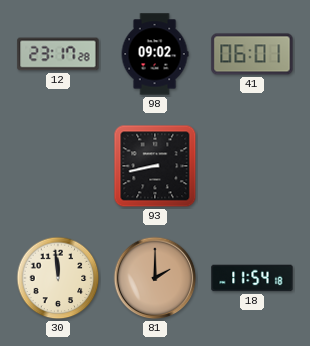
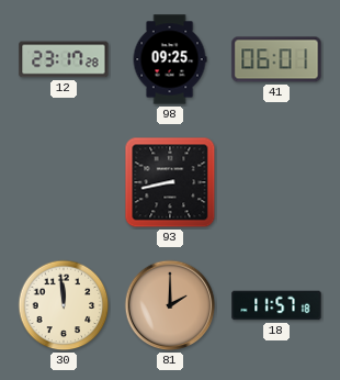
98: 09:02 -> 09:25 (170, 59)
18: 11:54 -> 11:57 (276, 305)
